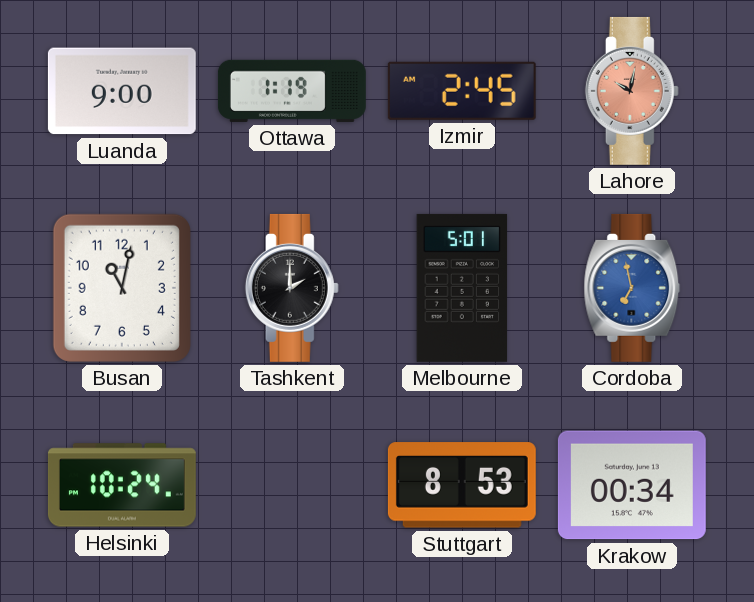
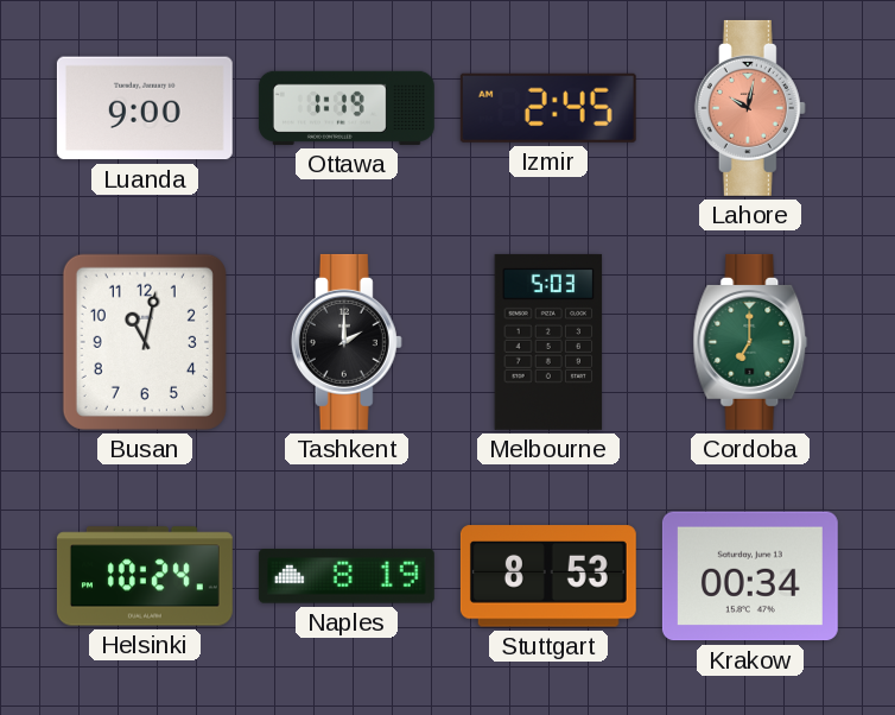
Melbourne: 5:01 -> 5:03 (548, 342)
Cordoba: 6:58 -> 7:00 (750, 342)
Cordoba dial: blue -> green (750, 342)
Naples: none -> 8:19 (347, 576)
